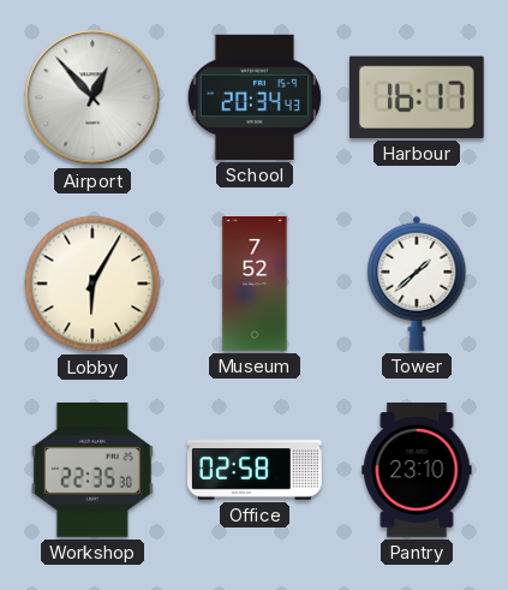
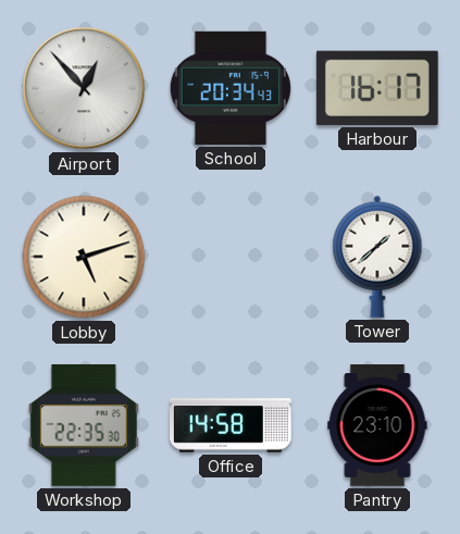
Lobby: 6:05 -> 5:12 (84, 257)
Museum: 7:52 -> none (255, 284)
Office: 02:58 -> 14:58 (232, 425)
